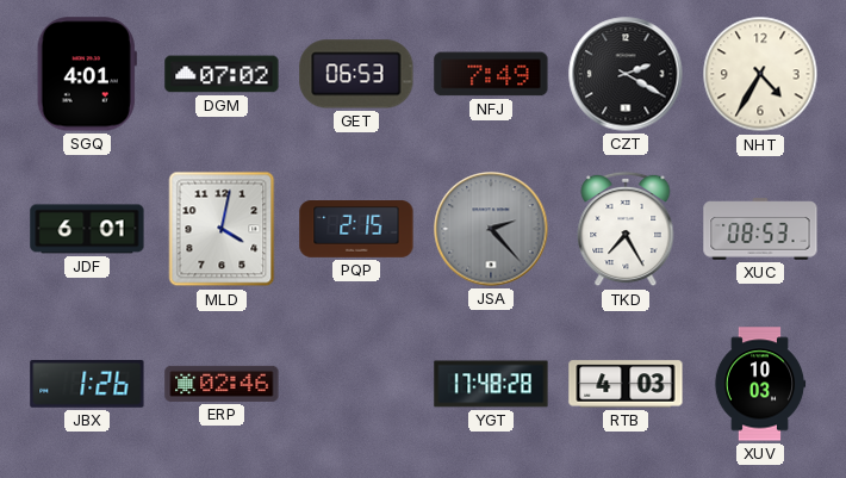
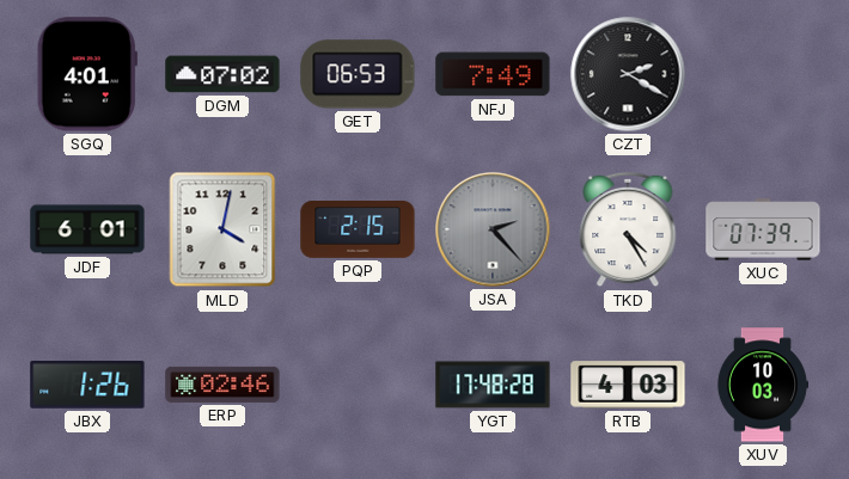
NHT: 4:35 -> none (760, 74)
TKD: 7:25 -> 4:25 (628, 229)
XUC: 08:53 -> 07:39 (763, 229)
